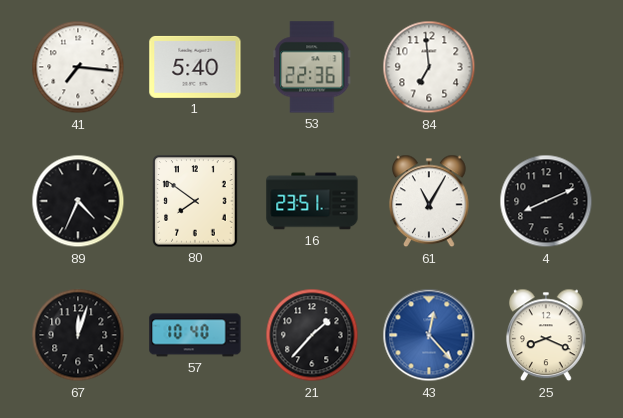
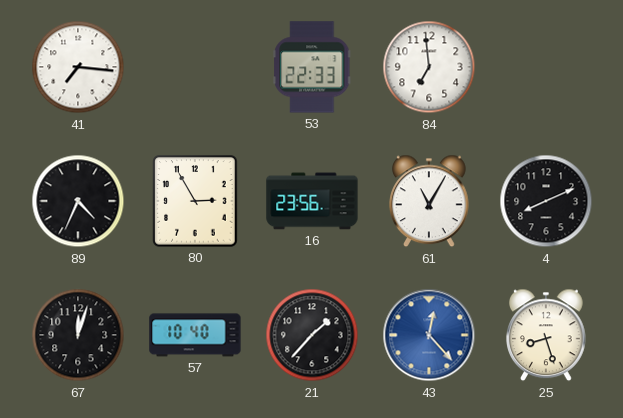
1: 5:40 -> none (195, 67)
53: 22:36 -> 22:33 (312, 67)
80: 7:51 -> 2:55 (195, 201)
16: 23:51 -> 23:56 (312, 201)
25: 8:19 -> 8:27 (547, 335)
